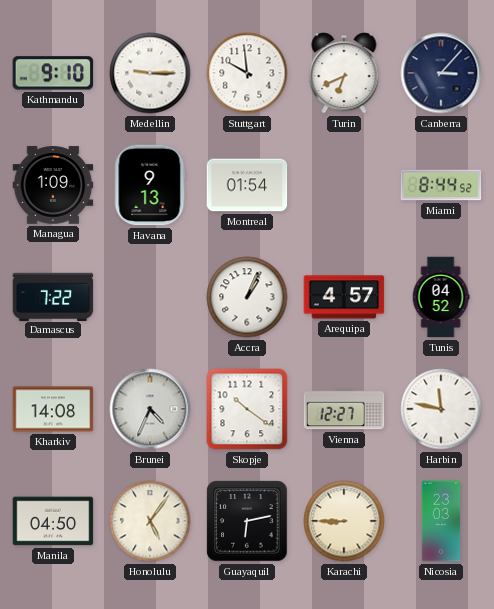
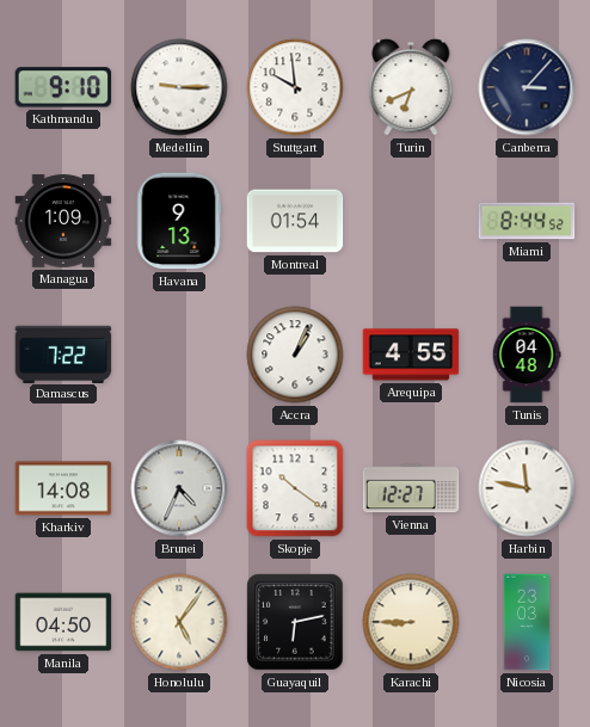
Arequipa: 4:57 -> 4:55 (411, 355)
Tunis: 04:52 -> 04:48 (527, 355)
